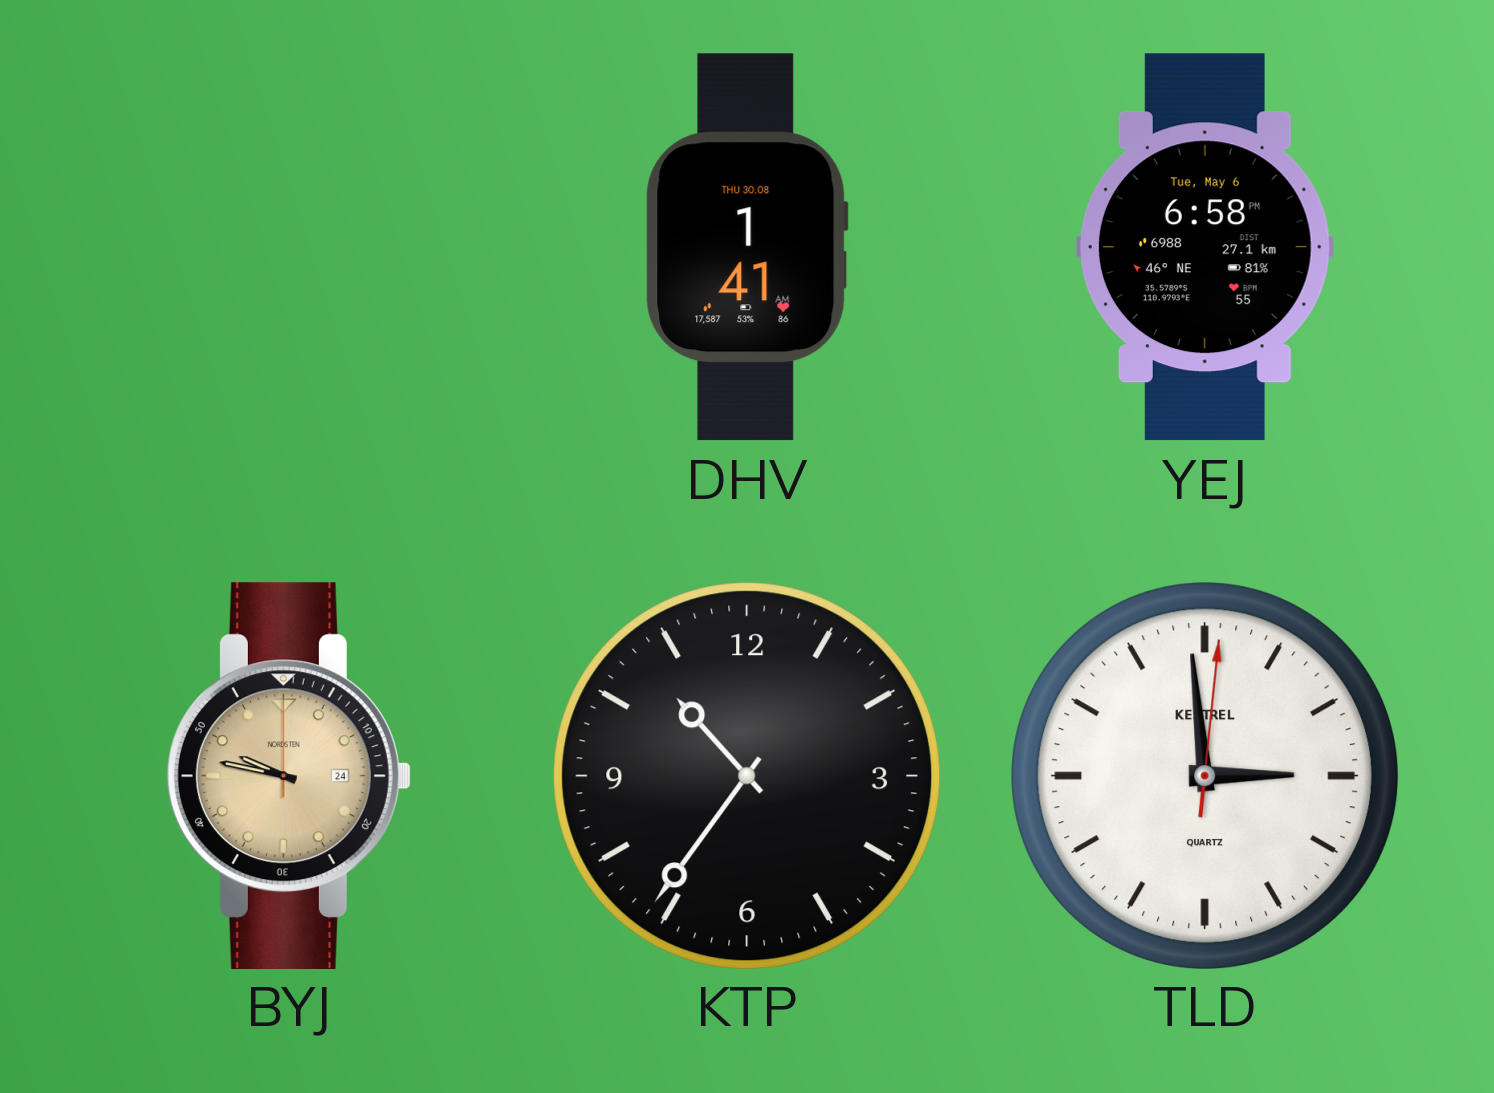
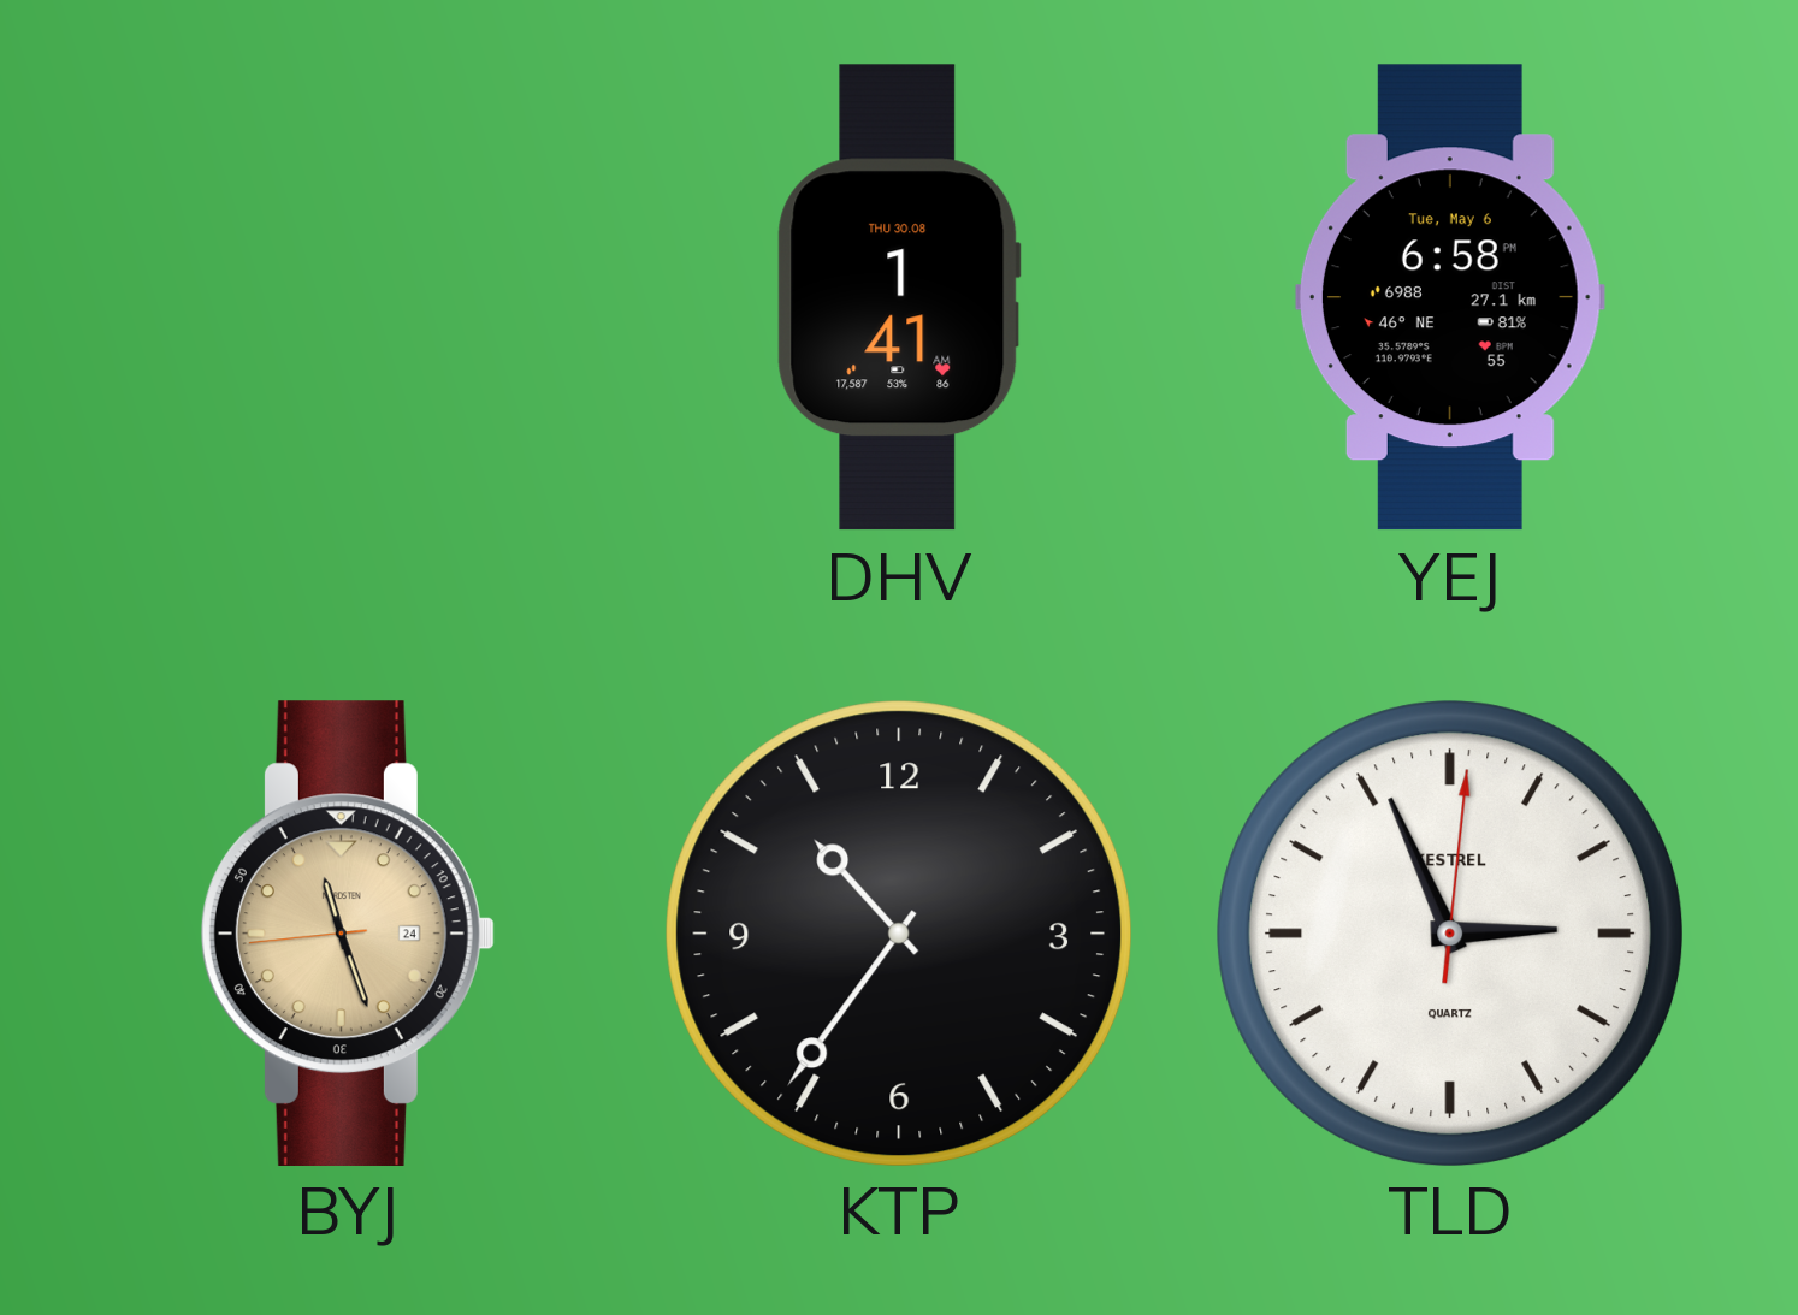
BYJ: 9:47 -> 11:26 (348, 932)
TLD: 2:59 -> 2:56 (1449, 932)
